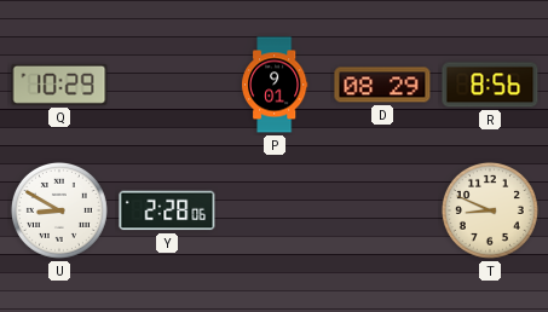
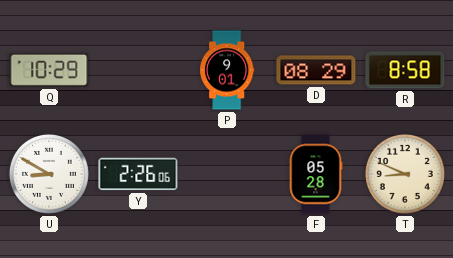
R: 8:56 -> 8:58 (405, 70)
Y: 2:28 -> 2:26 (138, 174)
F: none -> 05:28 (316, 174)
